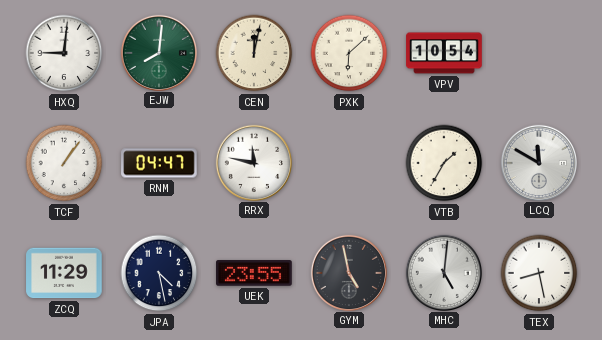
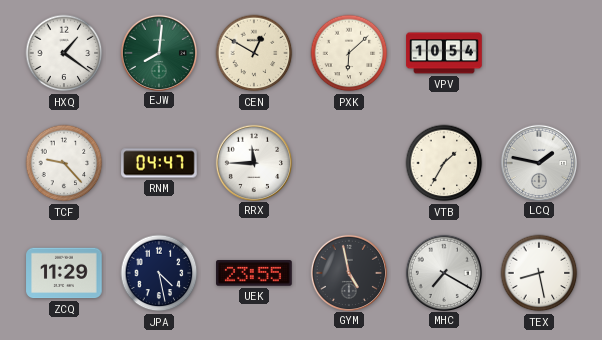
HXQ: 9:01 -> 1:21 (64, 53)
CEN: 12:02 -> 12:50 (254, 53)
TCF: 1:06 -> 9:23 (64, 163)
RRX: 11:47 -> 11:45 (253, 162)
LCQ: 11:50 -> 1:47 (538, 162)
MHC: 5:01 -> 7:20 (443, 272)
